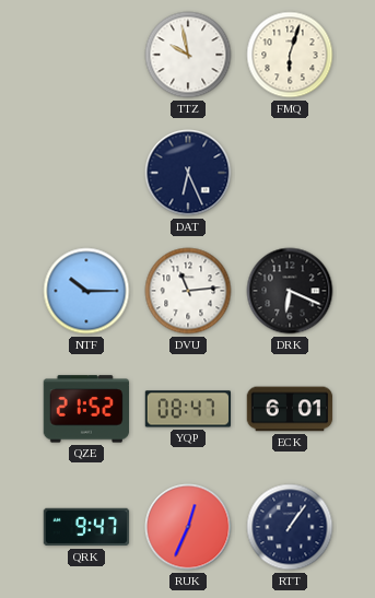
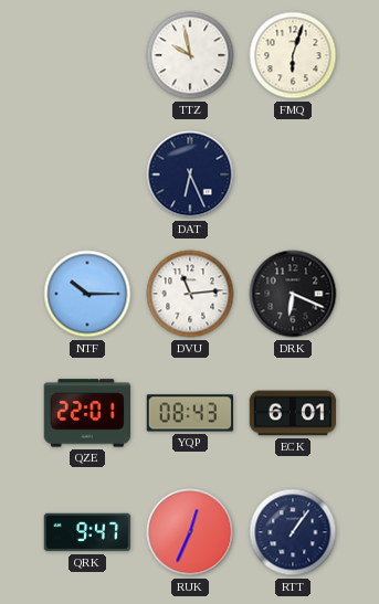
QZE: 21:52 -> 22:01 (86, 413)
YQP: 08:47 -> 08:43 (189, 413)
